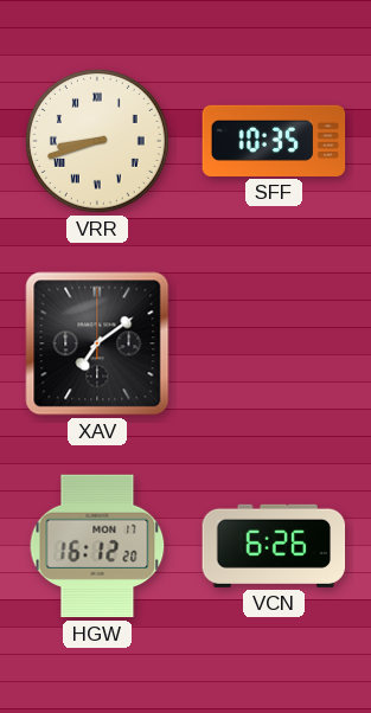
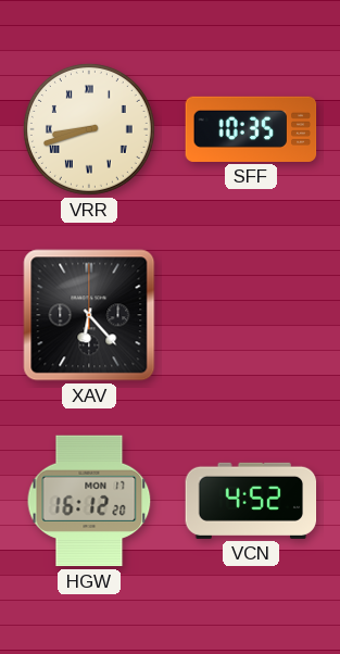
XAV: 7:09 -> 6:23 (89, 315)
VCN: 6:26 -> 4:52 (251, 501)
